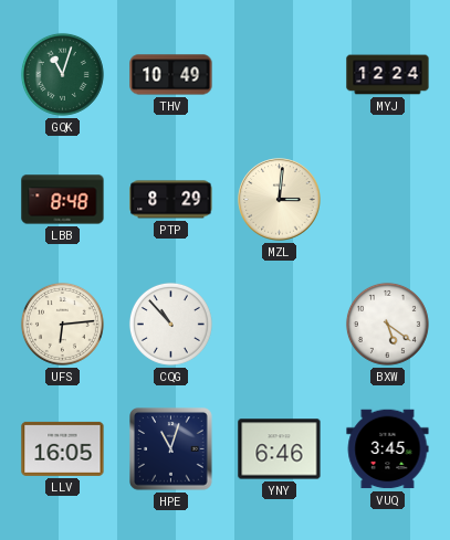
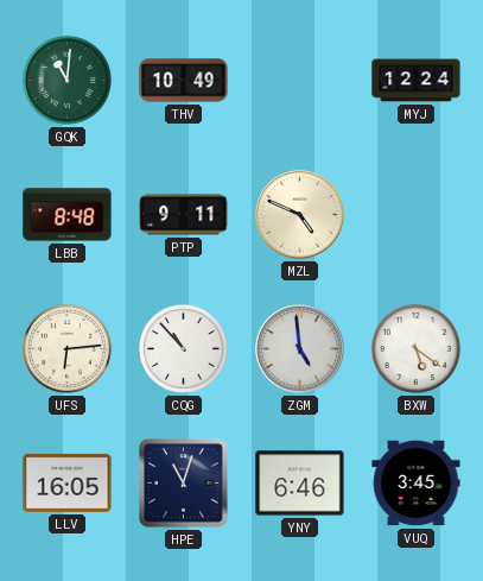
GQK: 11:03 -> 11:01 (66, 80)
PTP: 8:29 -> 9:11 (184, 215)
MZL: 3:01 -> 4:49 (300, 215)
ZGM: none -> 4:59 (300, 349)
